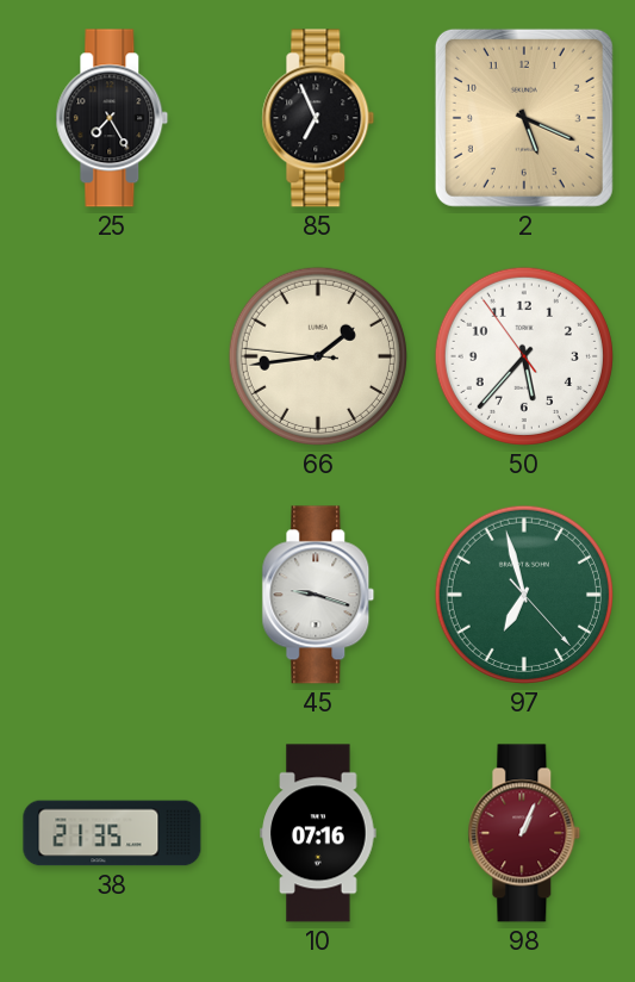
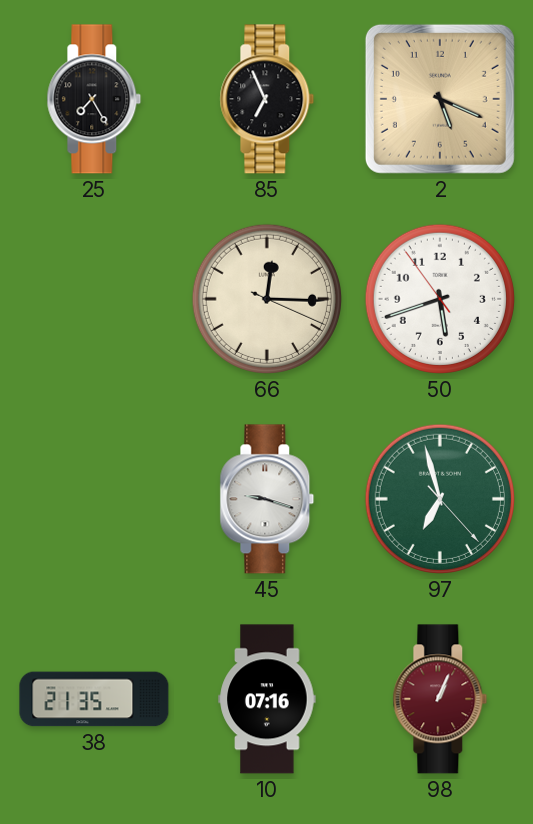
66: 1:43 -> 12:15 (267, 299)
50: 5:36 -> 5:41 (440, 299)
